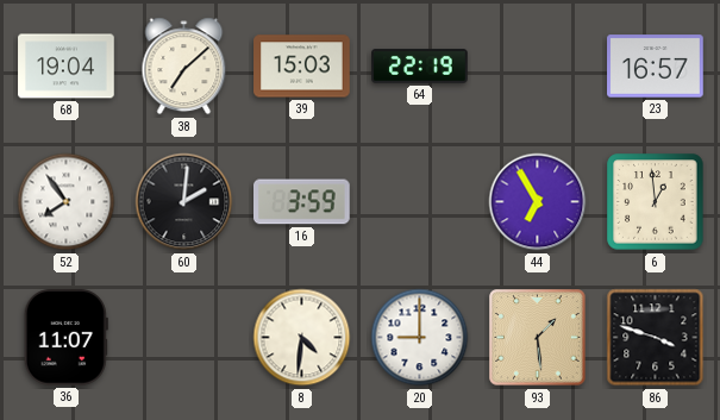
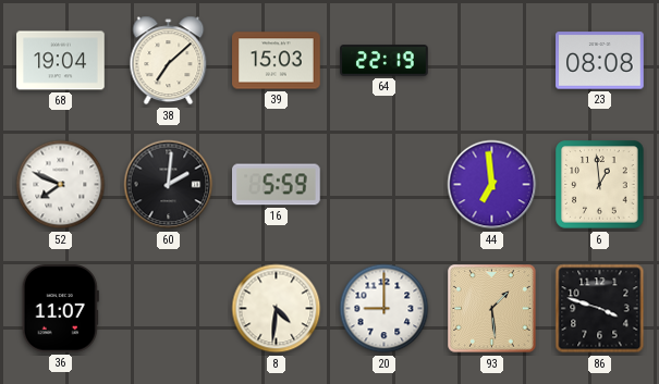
23: 16:57 -> 08:08 (600, 61)
52: 7:54 -> 7:49 (61, 185)
16: 3:59 -> 5:59 (277, 185)
44: 6:55 -> 6:59 (492, 185)
